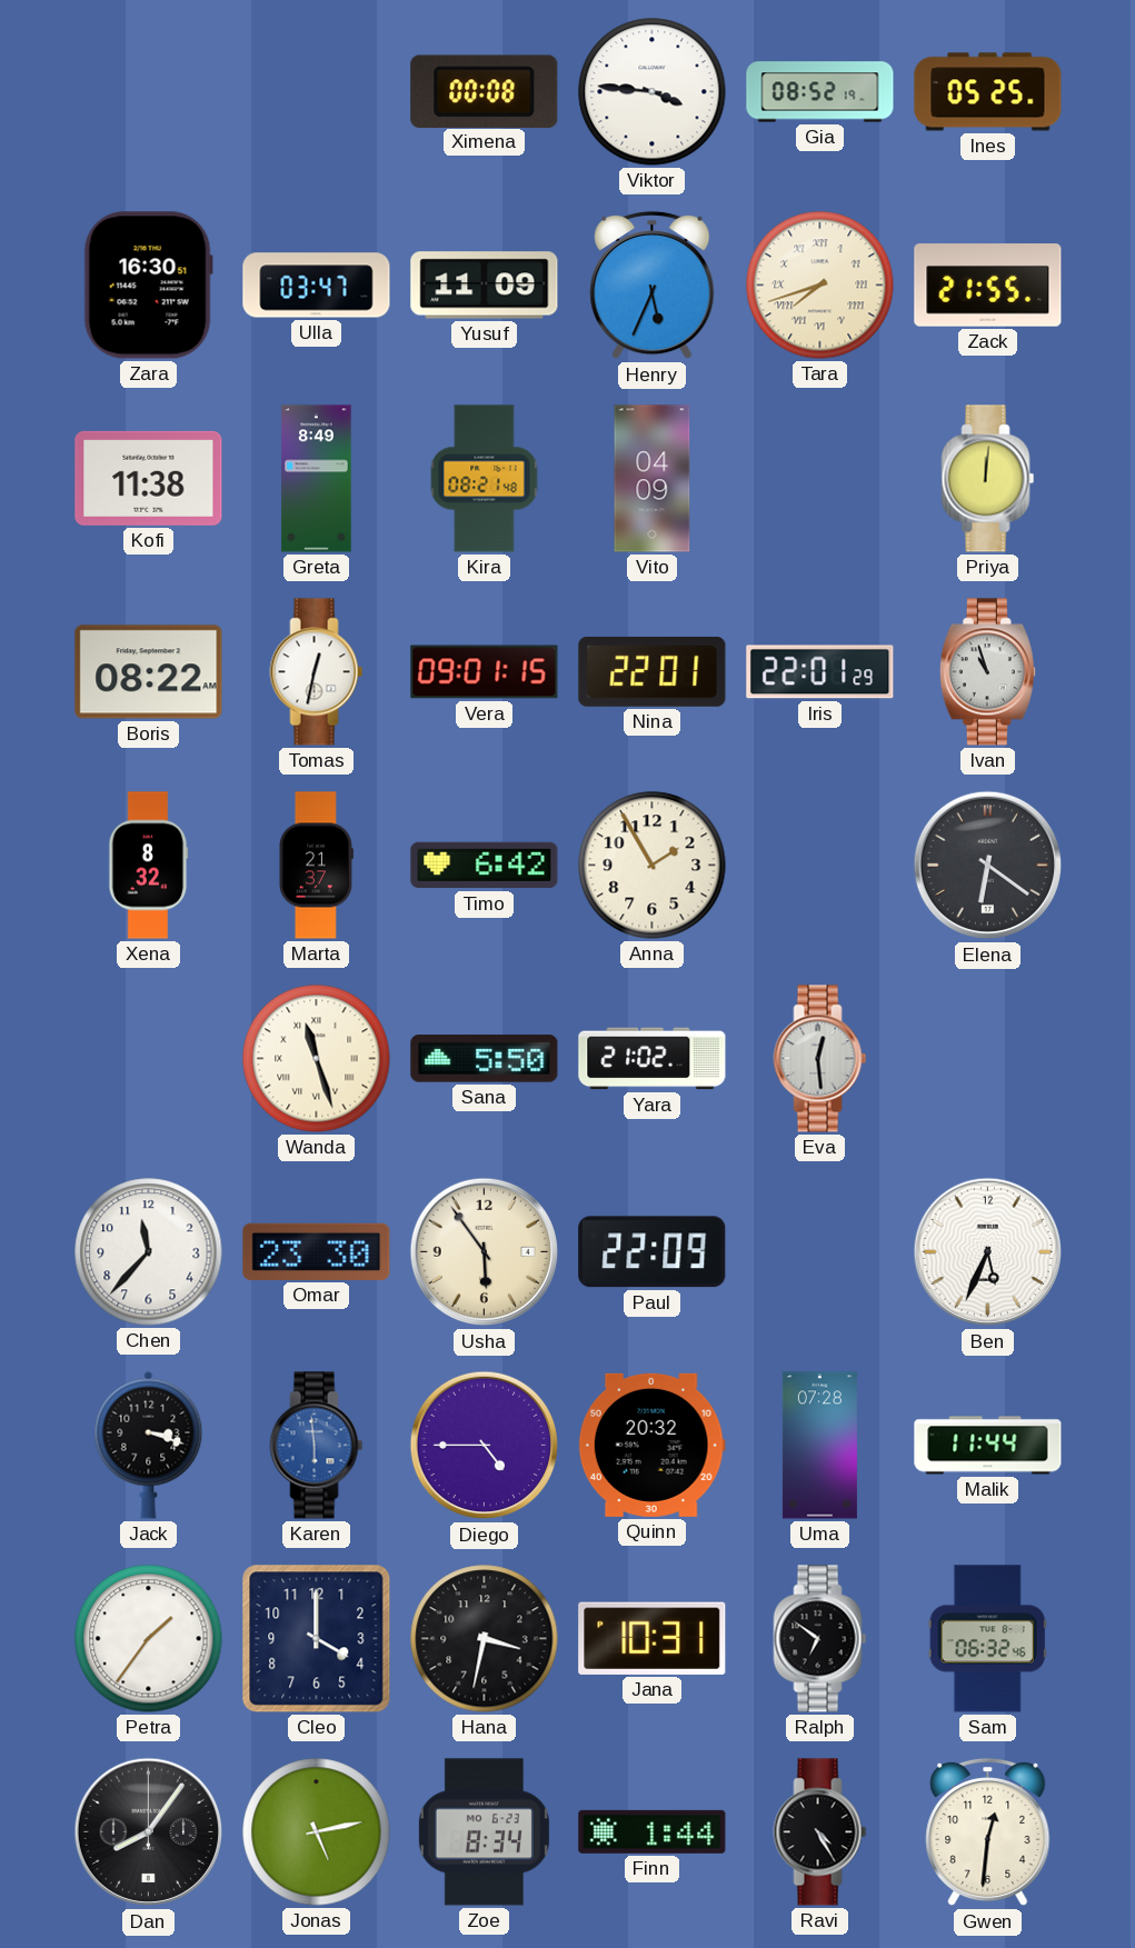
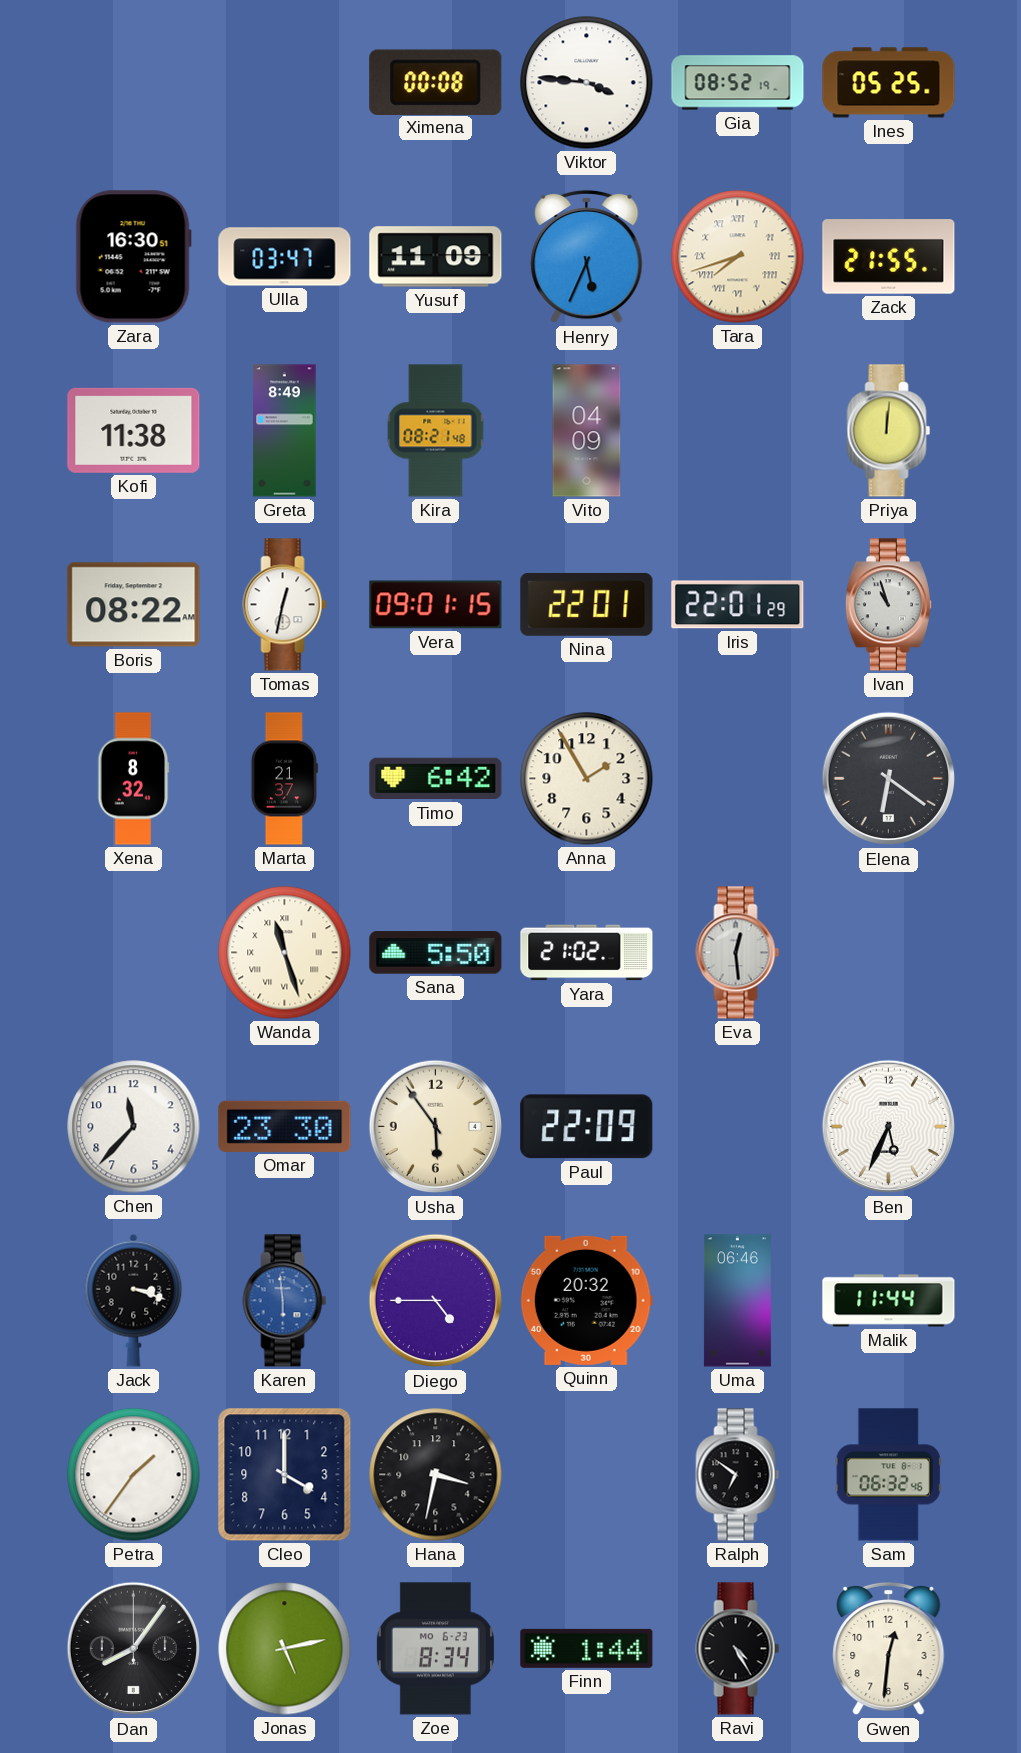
Uma: 07:28 -> 06:46 (737, 1301)
Jana: 10:31 -> none (653, 1638)
